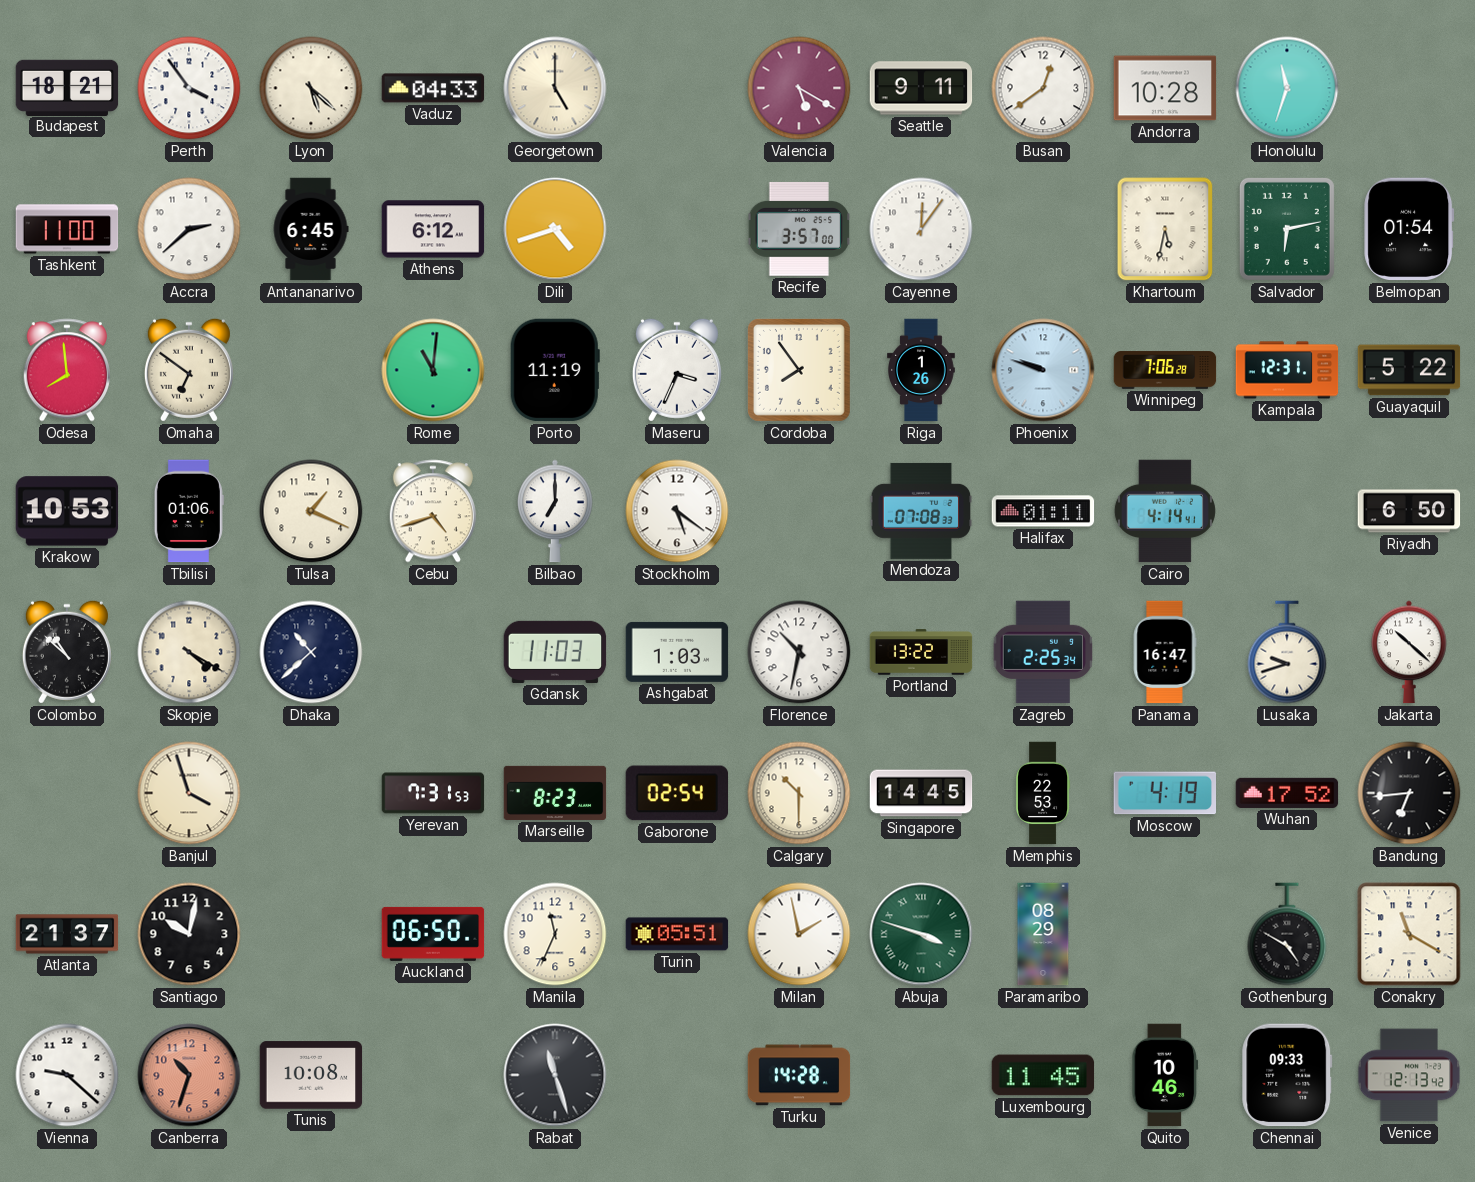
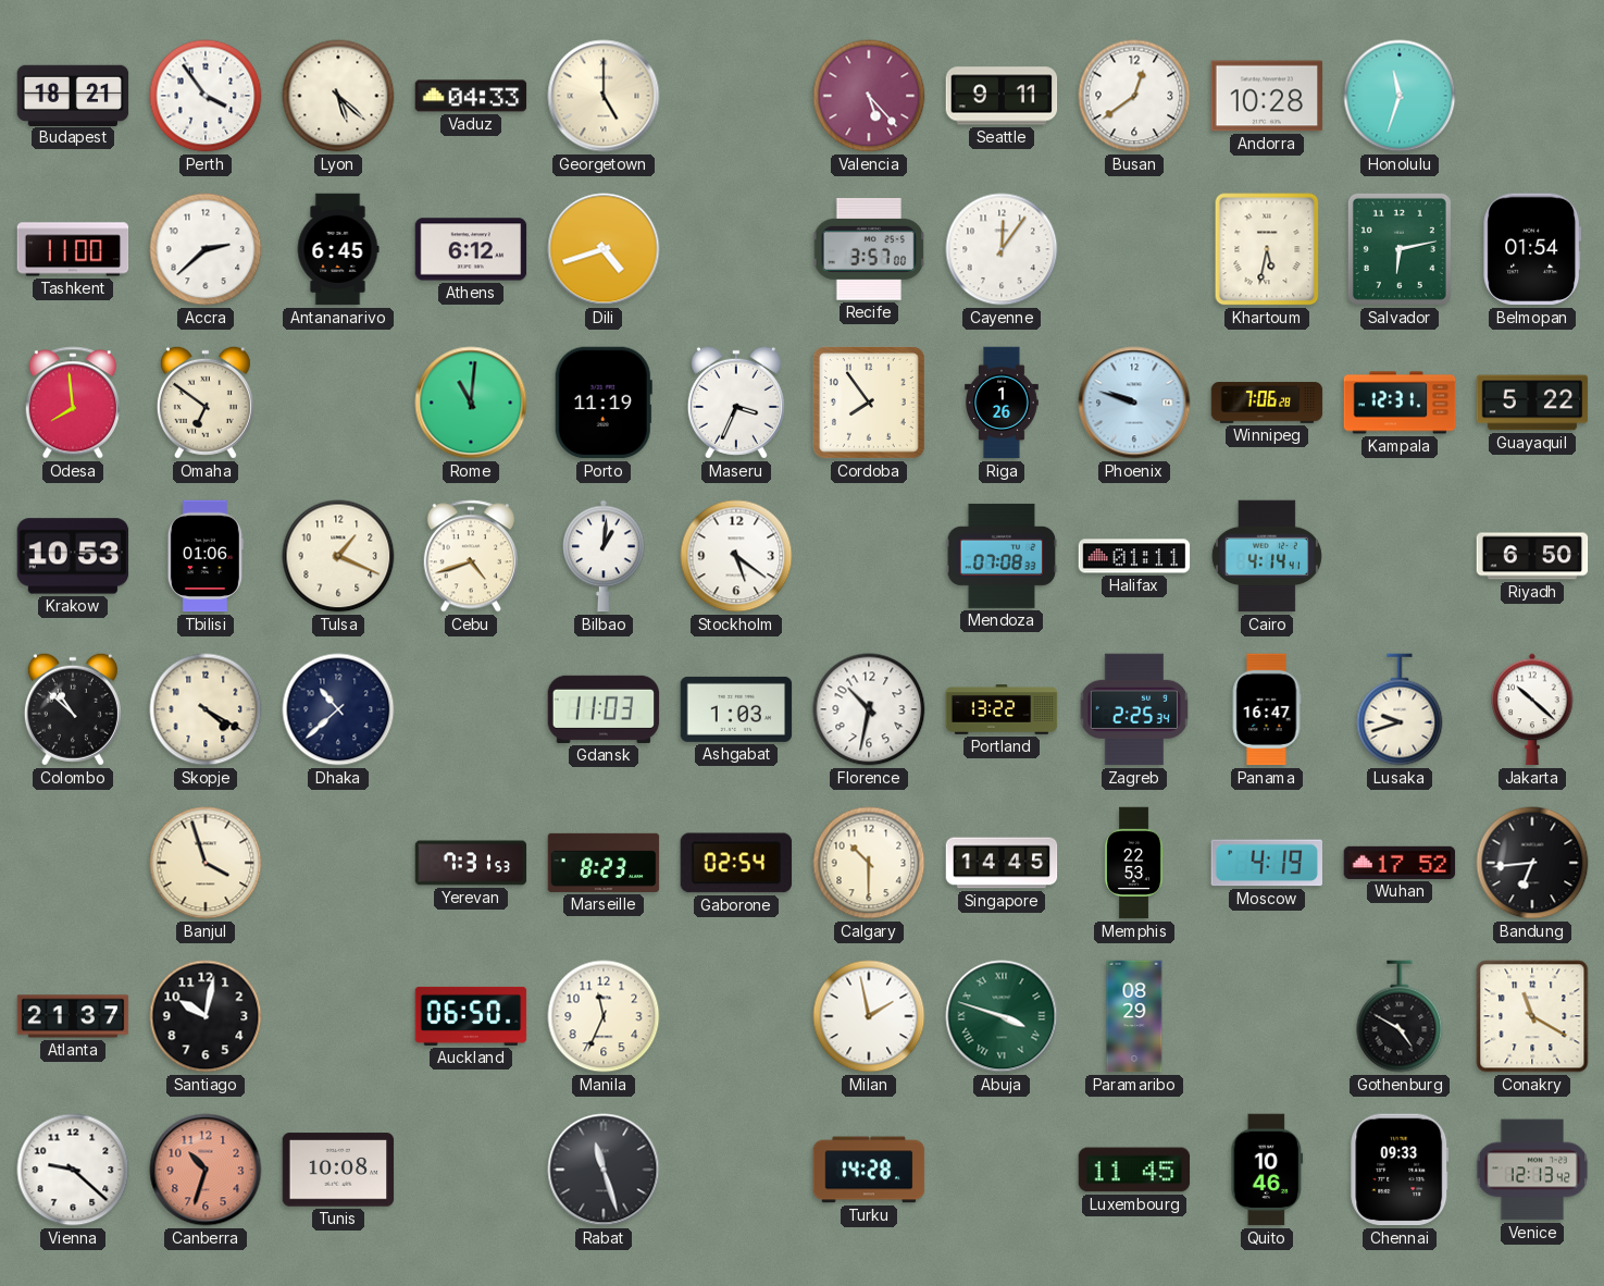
Valencia: 5:20 -> 5:23 (869, 96)
Bilbao: 7:00 -> 1:01 (604, 556)
Turin: 05:51 -> none (677, 934)
